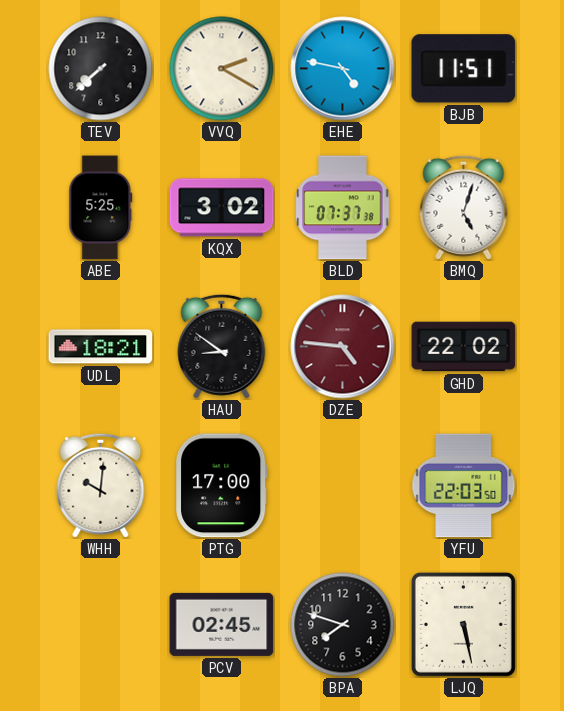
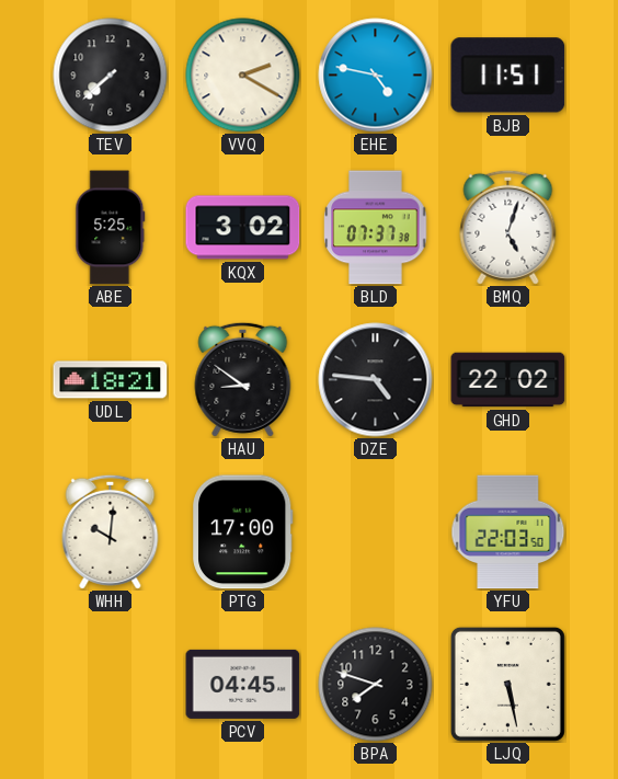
DZE dial: burgundy -> black (376, 380)
PCV: 02:45 -> 04:45 (243, 684)
